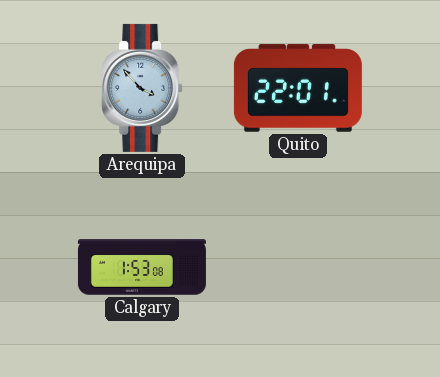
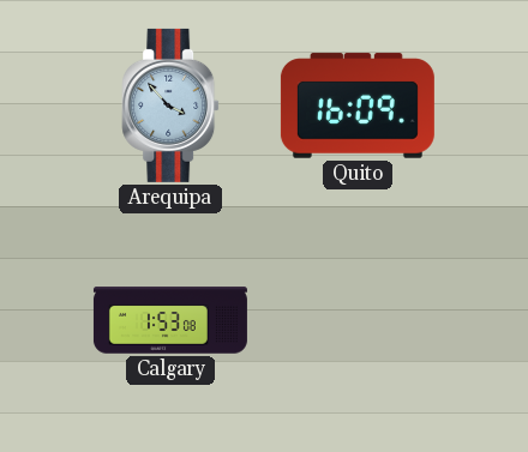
Quito: 22:01 -> 16:09 (358, 106)
